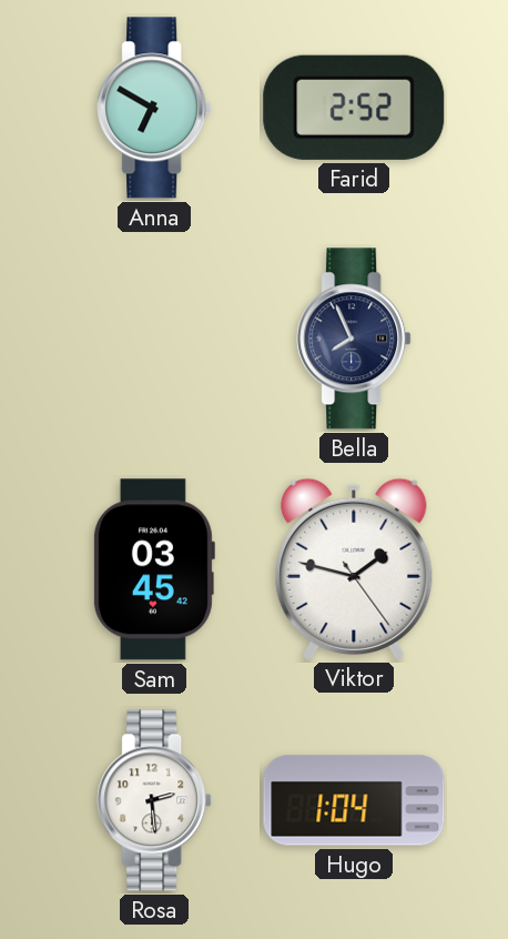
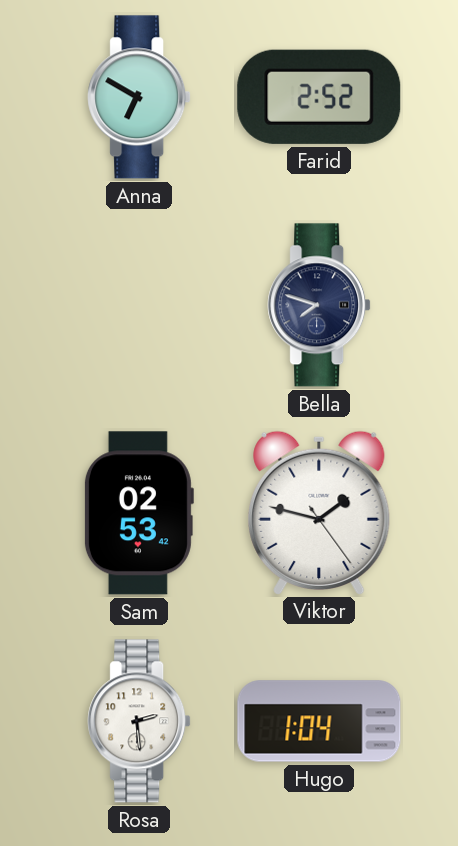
Bella: 7:56 -> 7:48 (319, 305)
Sam: 03:45 -> 02:53 (138, 513)
